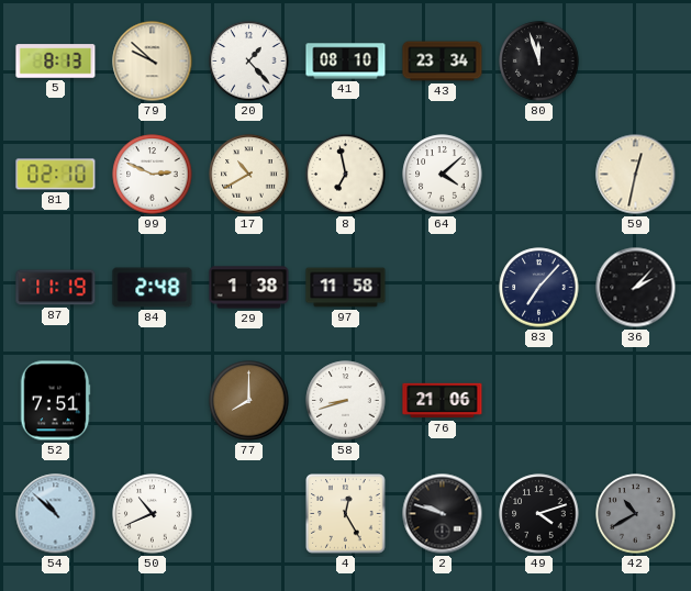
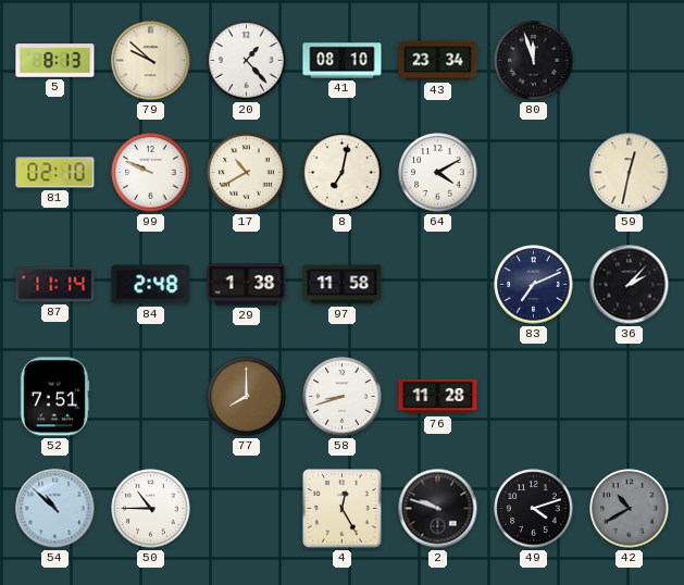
99: 2:49 -> 9:49 (151, 173)
8: 6:58 -> 7:02 (343, 173)
64: 4:08 -> 4:10 (438, 173)
87: 11:19 -> 11:14 (55, 285)
83: 7:07 -> 7:11 (534, 285)
76: 21:06 -> 11:28 (438, 397)
50: 10:41 -> 10:45 (151, 509)
